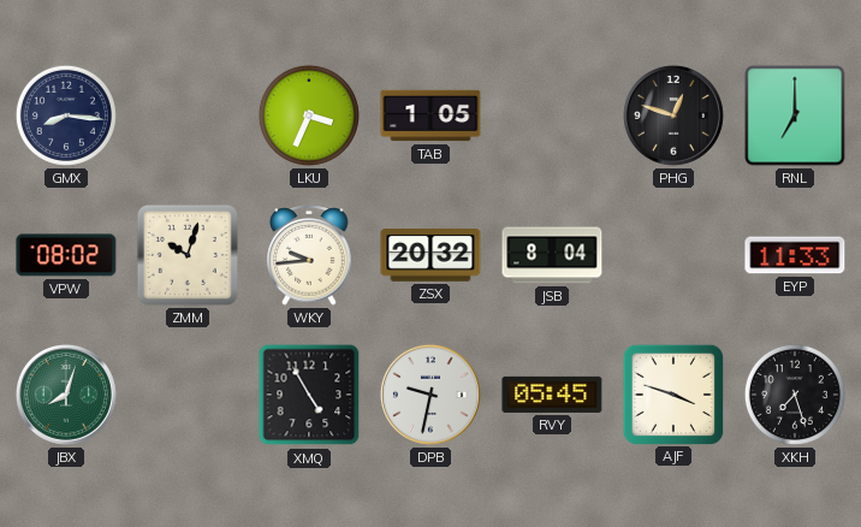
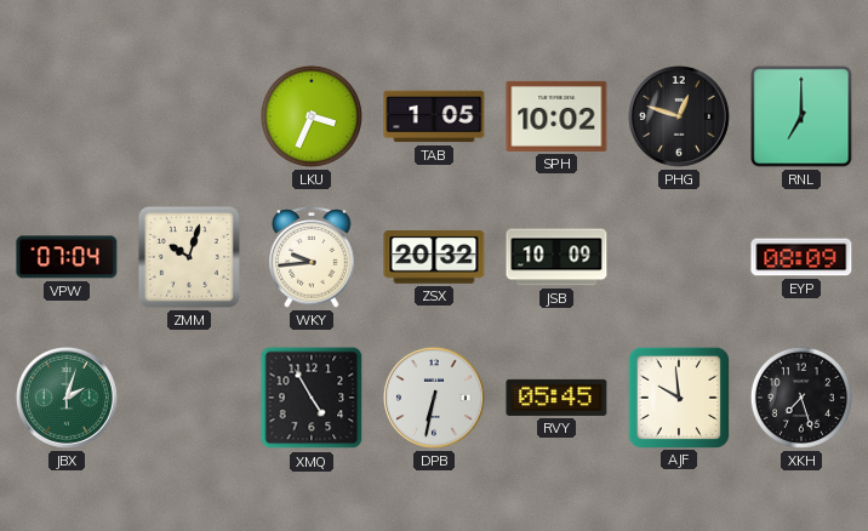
GMX: 8:16 -> none (66, 116)
SPH: none -> 10:02 (556, 116)
VPW: 08:02 -> 07:04 (67, 257)
JSB: 8:04 -> 10:09 (556, 257)
EYP: 11:33 -> 08:09 (801, 257)
JBX: 8:03 -> 2:03 (67, 398)
DPB: 9:32 -> 6:32 (434, 398)
AJF: 3:48 -> 9:59 (678, 396)
